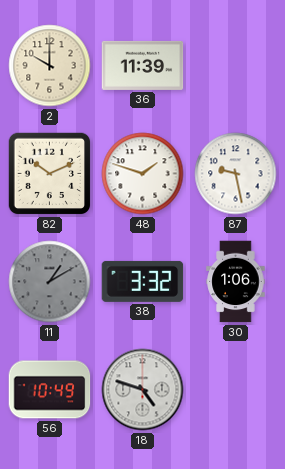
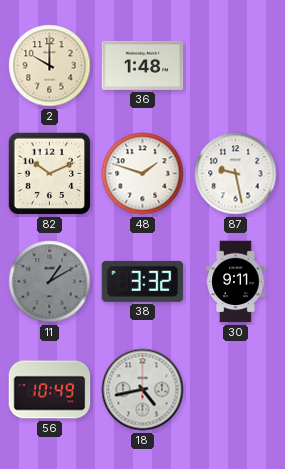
36: 11:39 -> 1:48 (143, 65)
30: 1:06 -> 9:11 (236, 282)
18: 4:48 -> 4:43 (143, 390)
